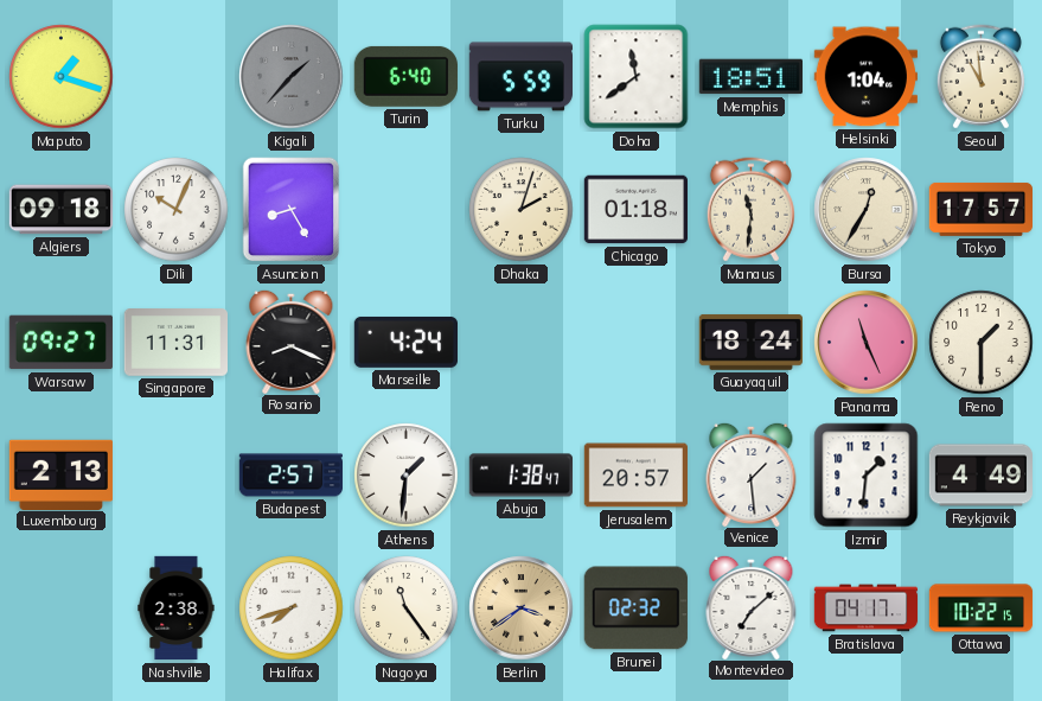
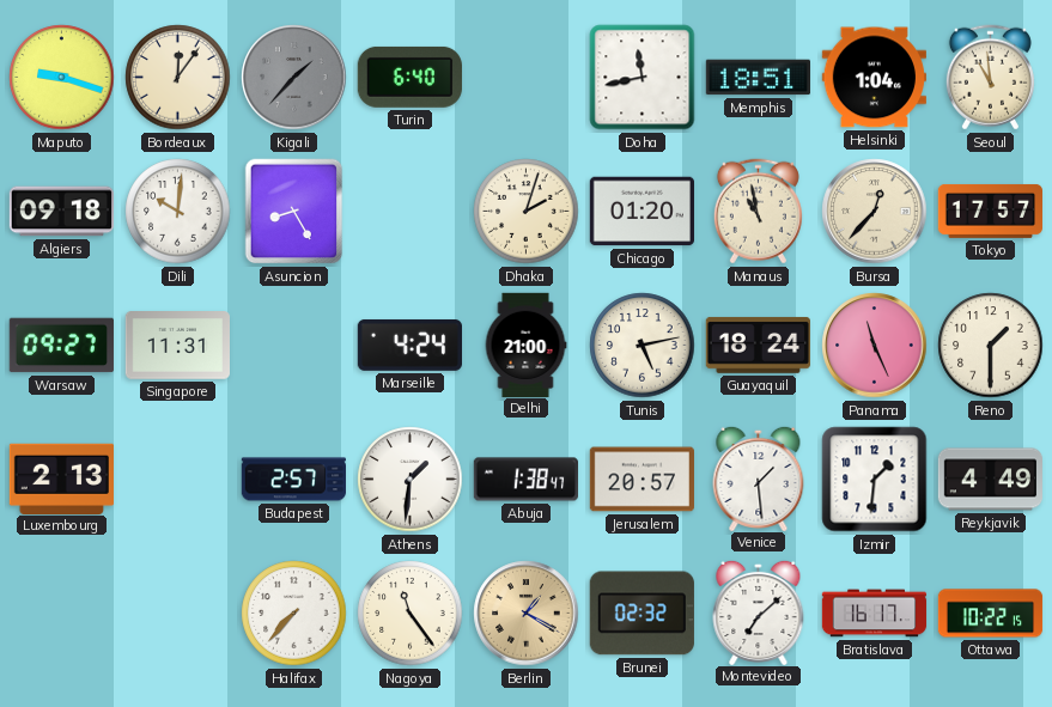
Maputo: 1:18 -> 9:18 (62, 78)
Bordeaux: none -> 12:06 (178, 78)
Turku: 5:59 -> none (520, 77)
Doha: 11:39 -> 11:43 (643, 78)
Dili: 10:04 -> 10:01 (178, 212)
Chicago: 01:18 -> 01:20 (641, 212)
Manaus: 11:31 -> 10:58 (758, 212)
Bursa: 12:35 -> 12:37 (875, 212)
Rosario: 8:19 -> none (292, 340)
Delhi: none -> 21:00 (525, 345)
Tunis: none -> 5:13 (643, 346)
Nashville: 2:38 -> none (177, 608)
Halifax: 7:42 -> 7:37 (294, 614)
Berlin: 3:39 -> 1:20 (527, 614)
Bratislava: 04:17 -> 16:17 (875, 614)
